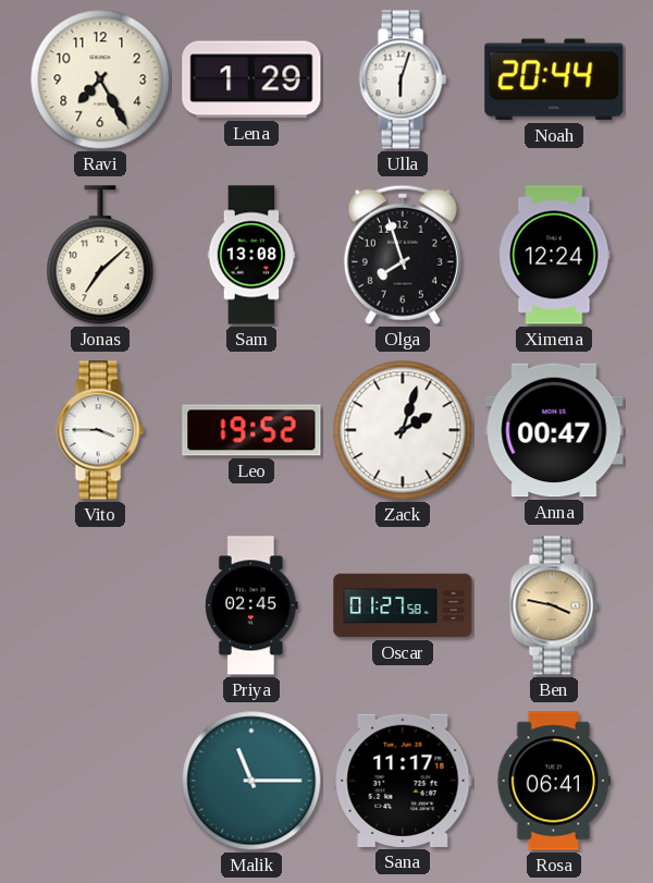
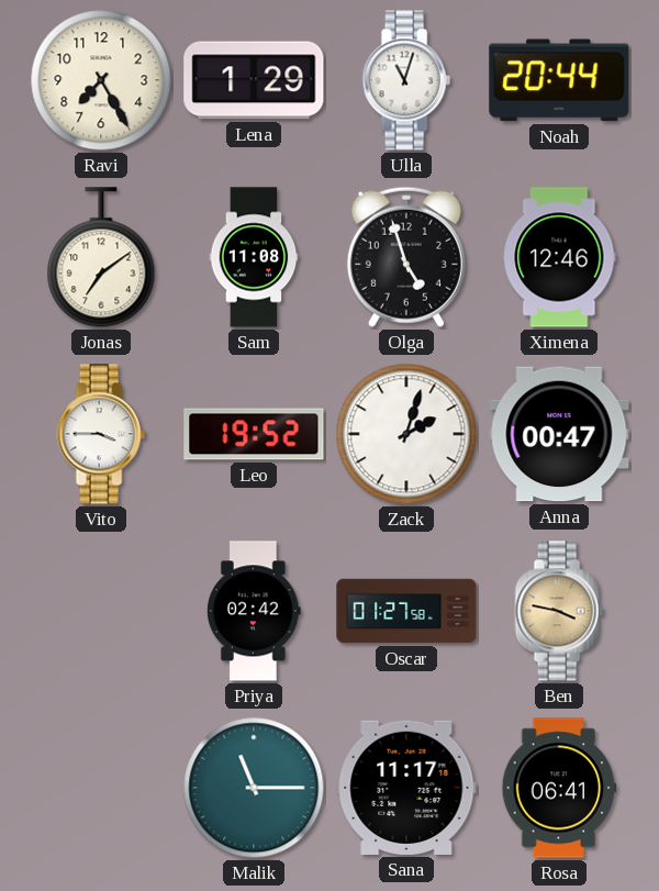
Ulla: 6:03 -> 11:03 (406, 80)
Jonas: 7:08 -> 7:09 (101, 258)
Sam: 13:08 -> 11:08 (254, 257)
Olga: 7:57 -> 4:57 (406, 257)
Ximena: 12:24 -> 12:46 (559, 257)
Priya: 02:45 -> 02:42 (255, 611)
